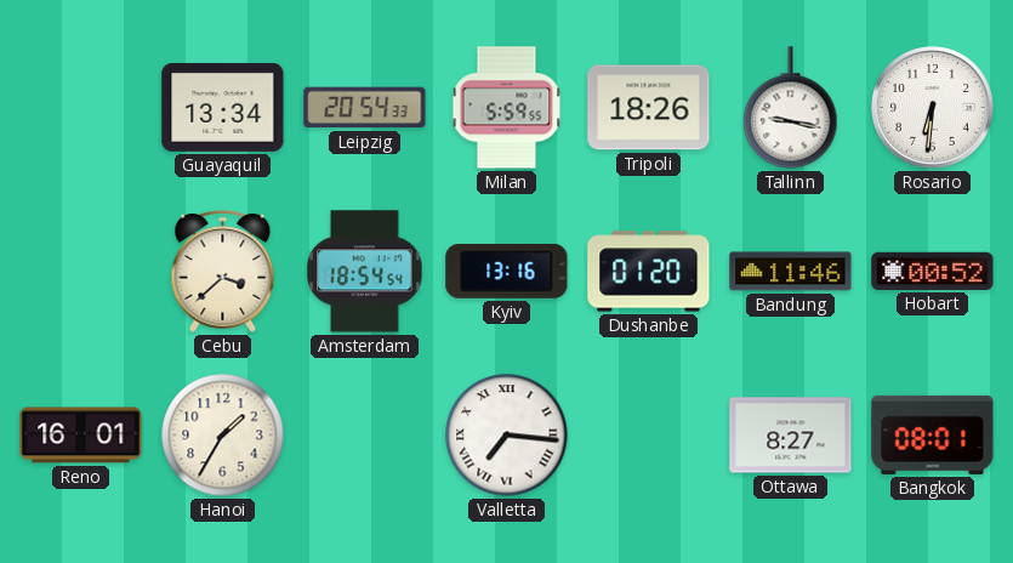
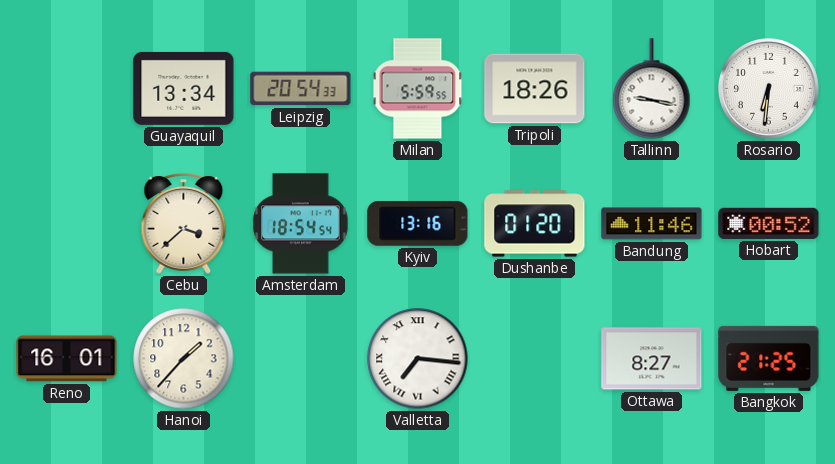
Hanoi: 1:35 -> 1:37 (184, 359)
Bangkok: 08:01 -> 21:25 (769, 358)
